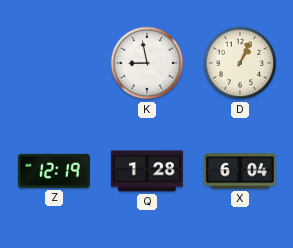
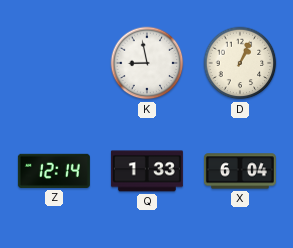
Z: 12:19 -> 12:14 (54, 171)
Q: 1:28 -> 1:33 (147, 171)
